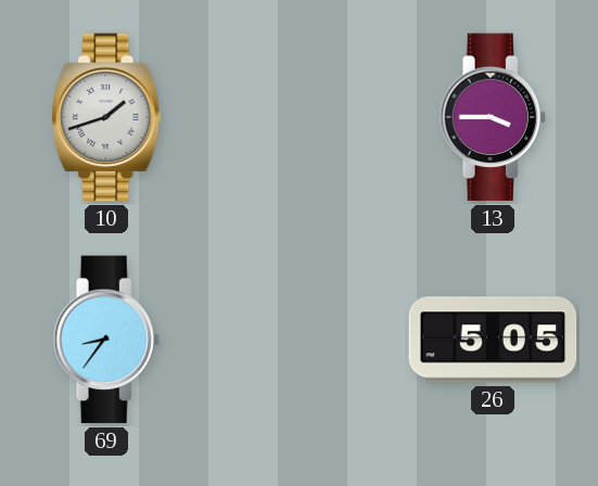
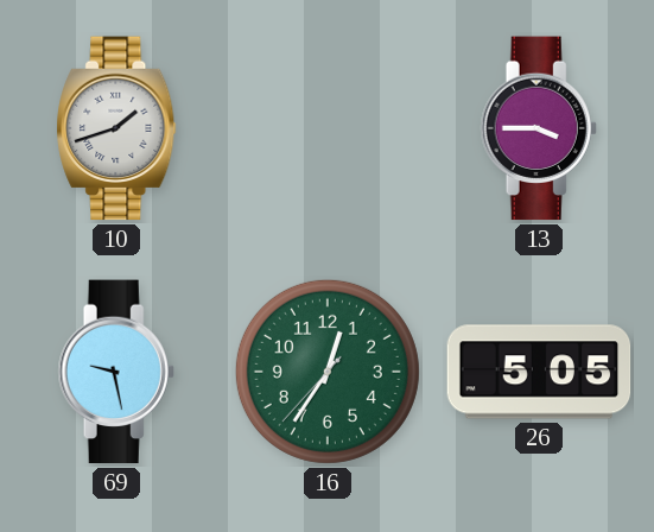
69: 8:36 -> 9:28 (116, 372)
16: none -> 12:35 (328, 372)
